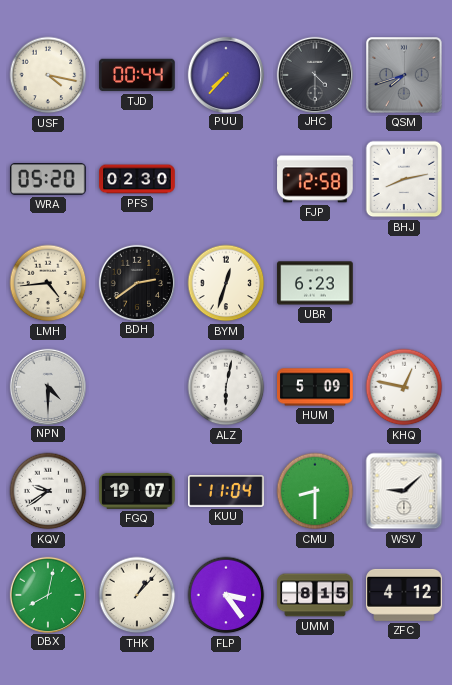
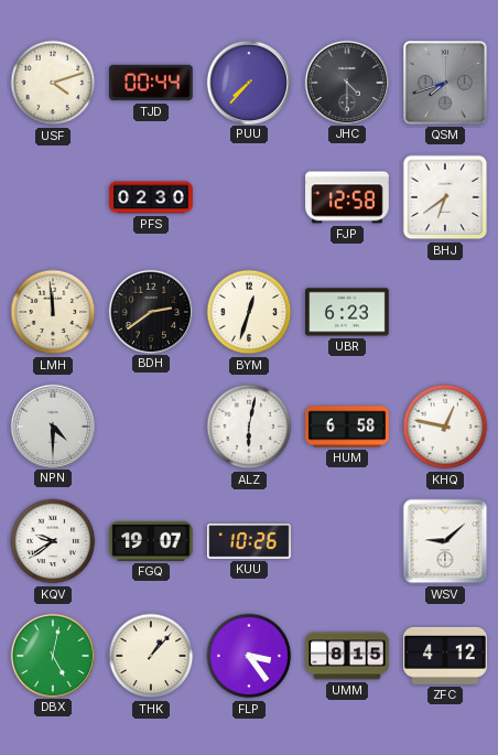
USF: 4:17 -> 4:12 (53, 83)
WRA: 05:20 -> none (49, 179)
BHJ: 8:13 -> 6:39 (445, 197)
LMH: 4:44 -> 11:59 (53, 312)
HUM: 5:09 -> 6:58 (347, 427)
KUU: 11:04 -> 10:26 (249, 541)
CMU: 8:30 -> none (315, 491)
DBX: 8:02 -> 5:02 (52, 655)
